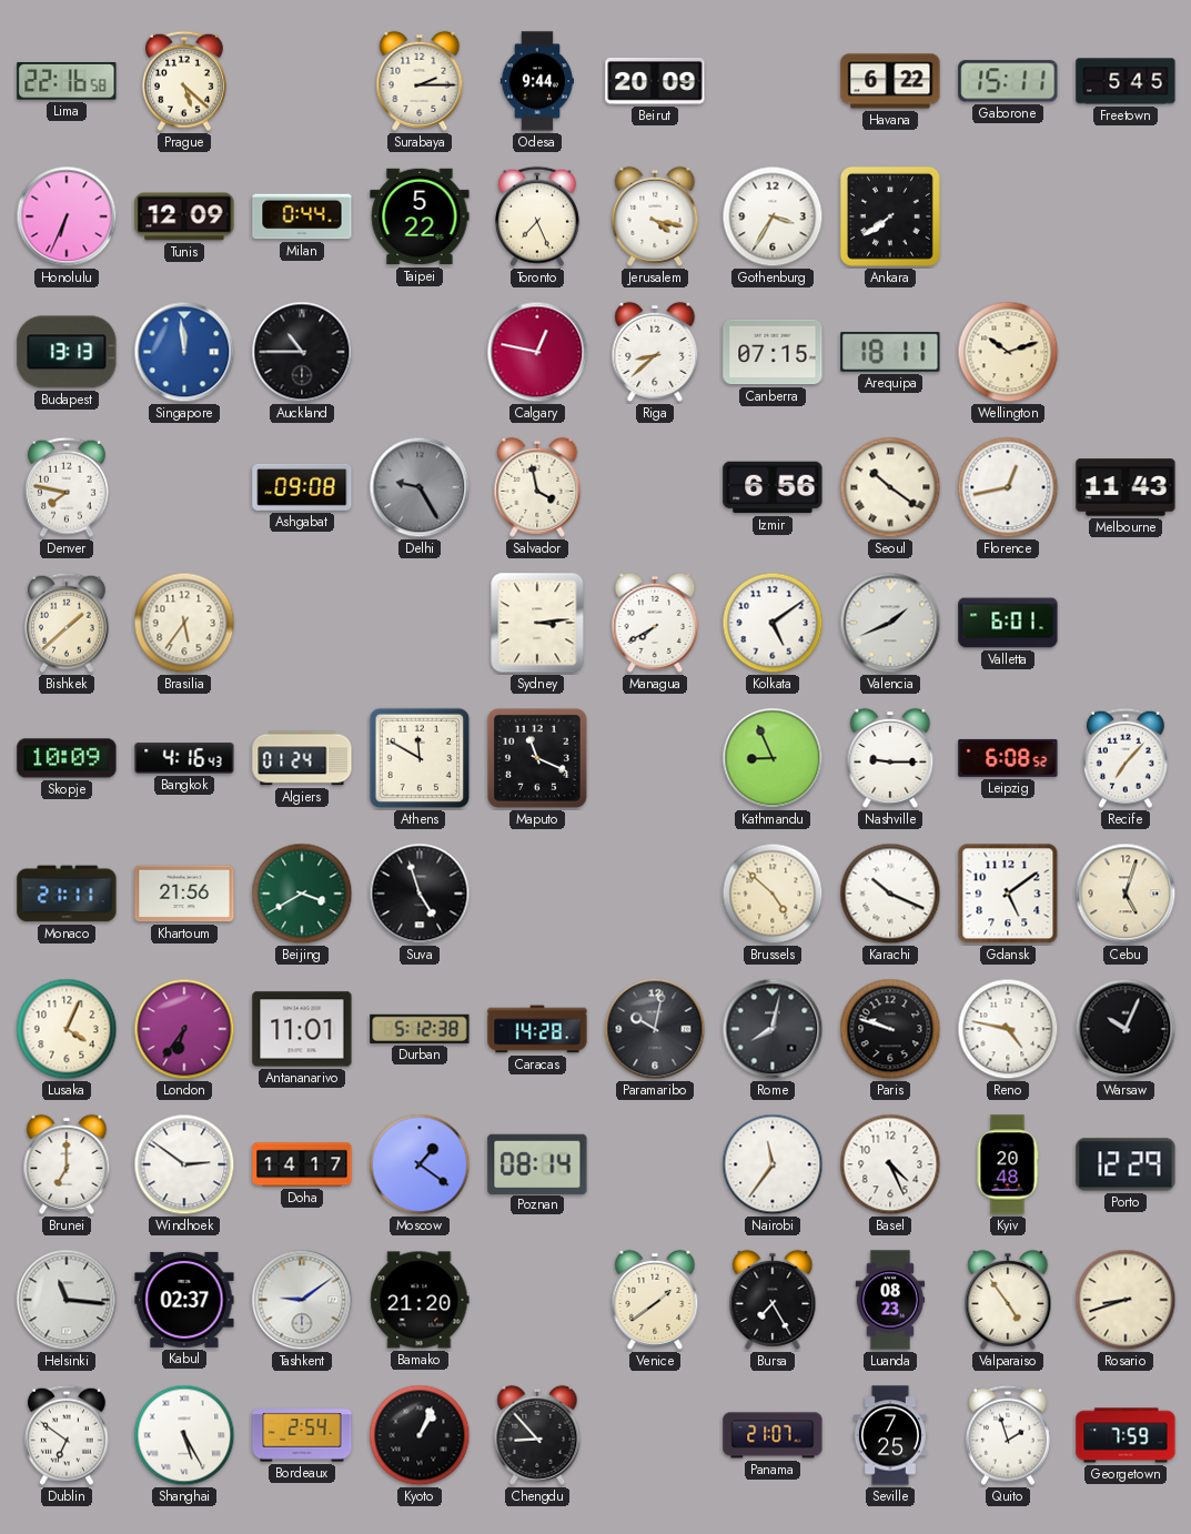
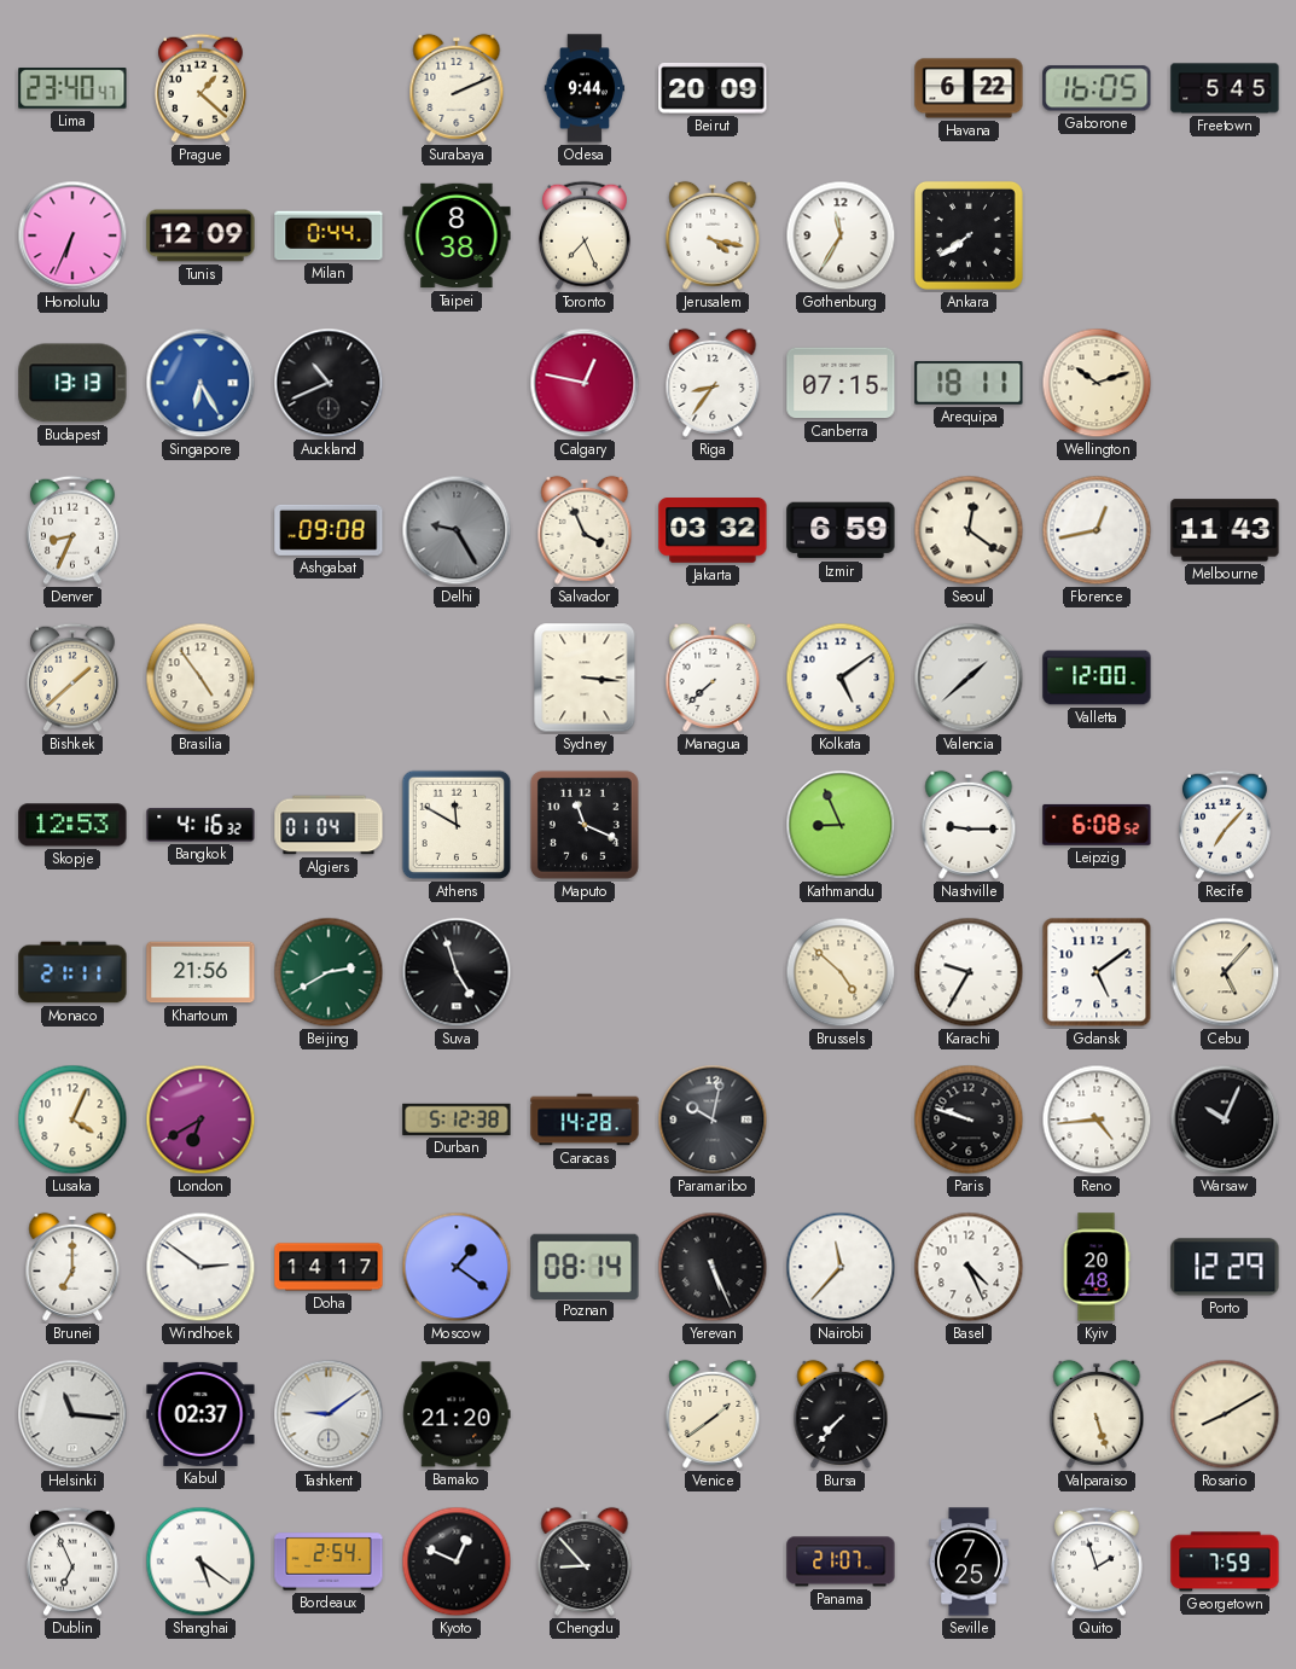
Lima: 22:16 -> 23:40 (72, 89)
Prague: 5:22 -> 1:22 (200, 88)
Surabaya: 2:15 -> 2:11 (457, 88)
Gaborone: 15:11 -> 16:05 (1097, 88)
Taipei: 5:22 -> 8:38 (457, 235)
Gothenburg: 3:35 -> 11:35 (841, 235)
Singapore: 11:59 -> 6:25 (200, 383)
Auckland: 10:45 -> 10:41 (329, 383)
Riga: 8:38 -> 8:36 (713, 383)
Denver: 7:47 -> 8:34 (72, 530)
Salvador: 3:58 -> 3:56 (585, 530)
Jakarta: none -> 03:32 (713, 531)
Izmir: 6:56 -> 6:59 (841, 530)
Seoul: 10:21 -> 12:21 (969, 530)
Brasilia: 5:36 -> 4:54 (200, 678)
Sydney: 3:14 -> 3:16 (585, 678)
Managua: 7:40 -> 7:38 (713, 678)
Valencia: 1:41 -> 1:38 (969, 678)
Valletta: 6:01 -> 12:00 (1097, 678)
Skopje: 10:09 -> 12:53 (72, 825)
Bangkok: 4:16:43 -> 4:16:32 (200, 826)
Algiers: 01:24 -> 01:04 (329, 825)
Beijing: 3:40 -> 2:40 (329, 972)
Karachi: 10:19 -> 9:35 (969, 972)
Cebu: 5:03 -> 5:07 (1225, 972)
London: 6:36 -> 6:40 (200, 1120)
Antananarivo: 11:01 -> none (302, 1029)
Rome: 8:02 -> none (773, 1029)
Reno: 4:47 -> 4:44 (1097, 1120)
Yerevan: none -> 5:26 (713, 1267)
Nairobi: 11:36 -> 11:37 (841, 1267)
Bursa: 7:25 -> 7:37 (841, 1414)
Luanda: 08:23 -> none (890, 1300)
Valparaiso: 4:54 -> 5:27 (1097, 1414)
Rosario: 8:42 -> 8:10 (1225, 1414)
Dublin: 6:51 -> 6:56 (72, 1562)
Shanghai: 5:25 -> 5:21 (200, 1562)
Kyoto: 1:04 -> 12:49 (457, 1562)
